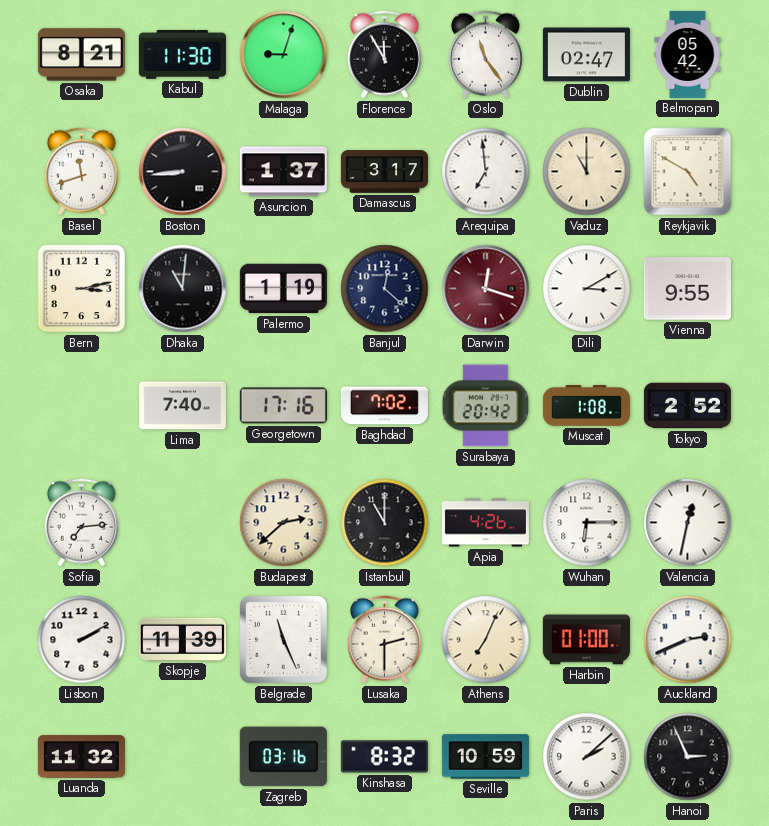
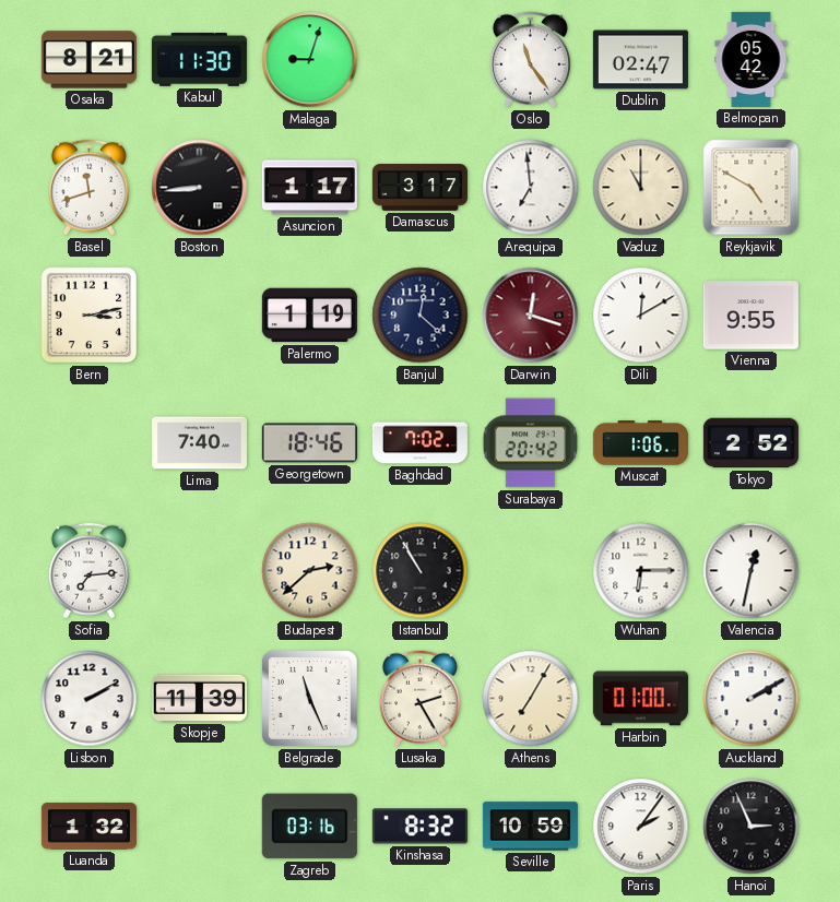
Florence: 11:55 -> none (384, 55)
Asuncion: 1:37 -> 1:17 (309, 188)
Dhaka: 11:01 -> none (183, 289)
Dili: 3:10 -> 12:10 (641, 316)
Georgetown: 17:16 -> 18:46 (309, 443)
Muscat: 1:08 -> 1:06 (640, 443)
Istanbul: 11:00 -> 10:55 (421, 571)
Apia: 4:26 -> none (485, 523)
Lusaka: 2:30 -> 2:25 (419, 699)
Athens: 7:04 -> 7:05 (531, 699)
Auckland: 2:41 -> 2:10 (752, 699)
Luanda: 11:32 -> 1:32 (88, 827)
Paris: 2:08 -> 2:06 (641, 827)
